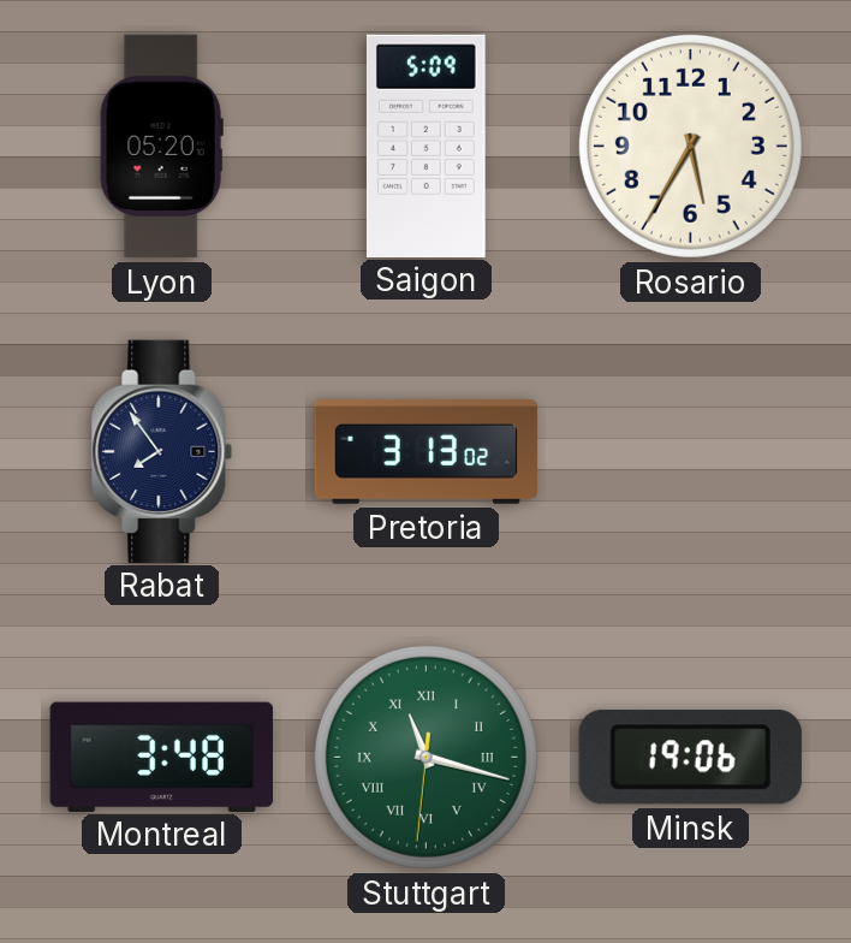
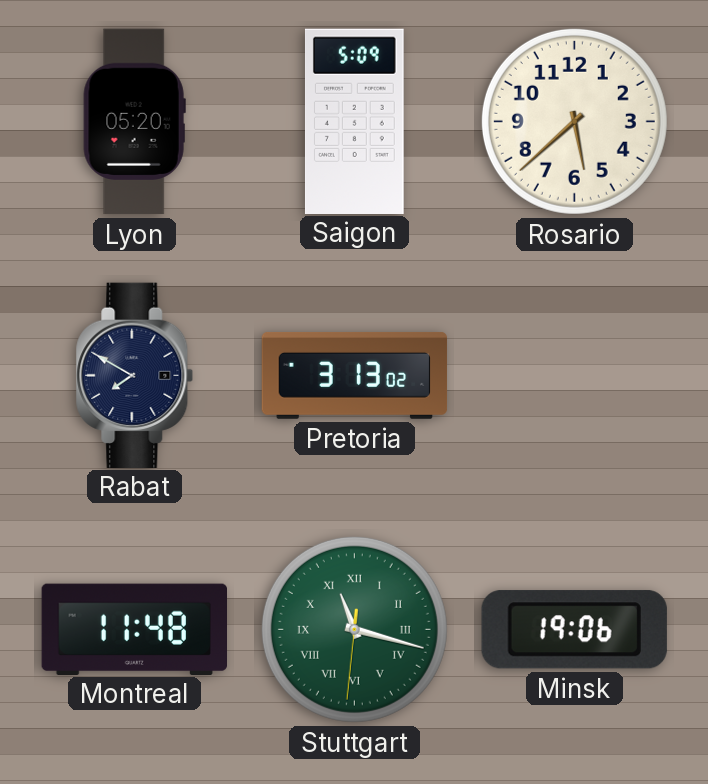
Rosario: 5:35 -> 5:38 (574, 121)
Rabat: 7:54 -> 7:50 (135, 375)
Montreal: 3:48 -> 11:48 (134, 629)
